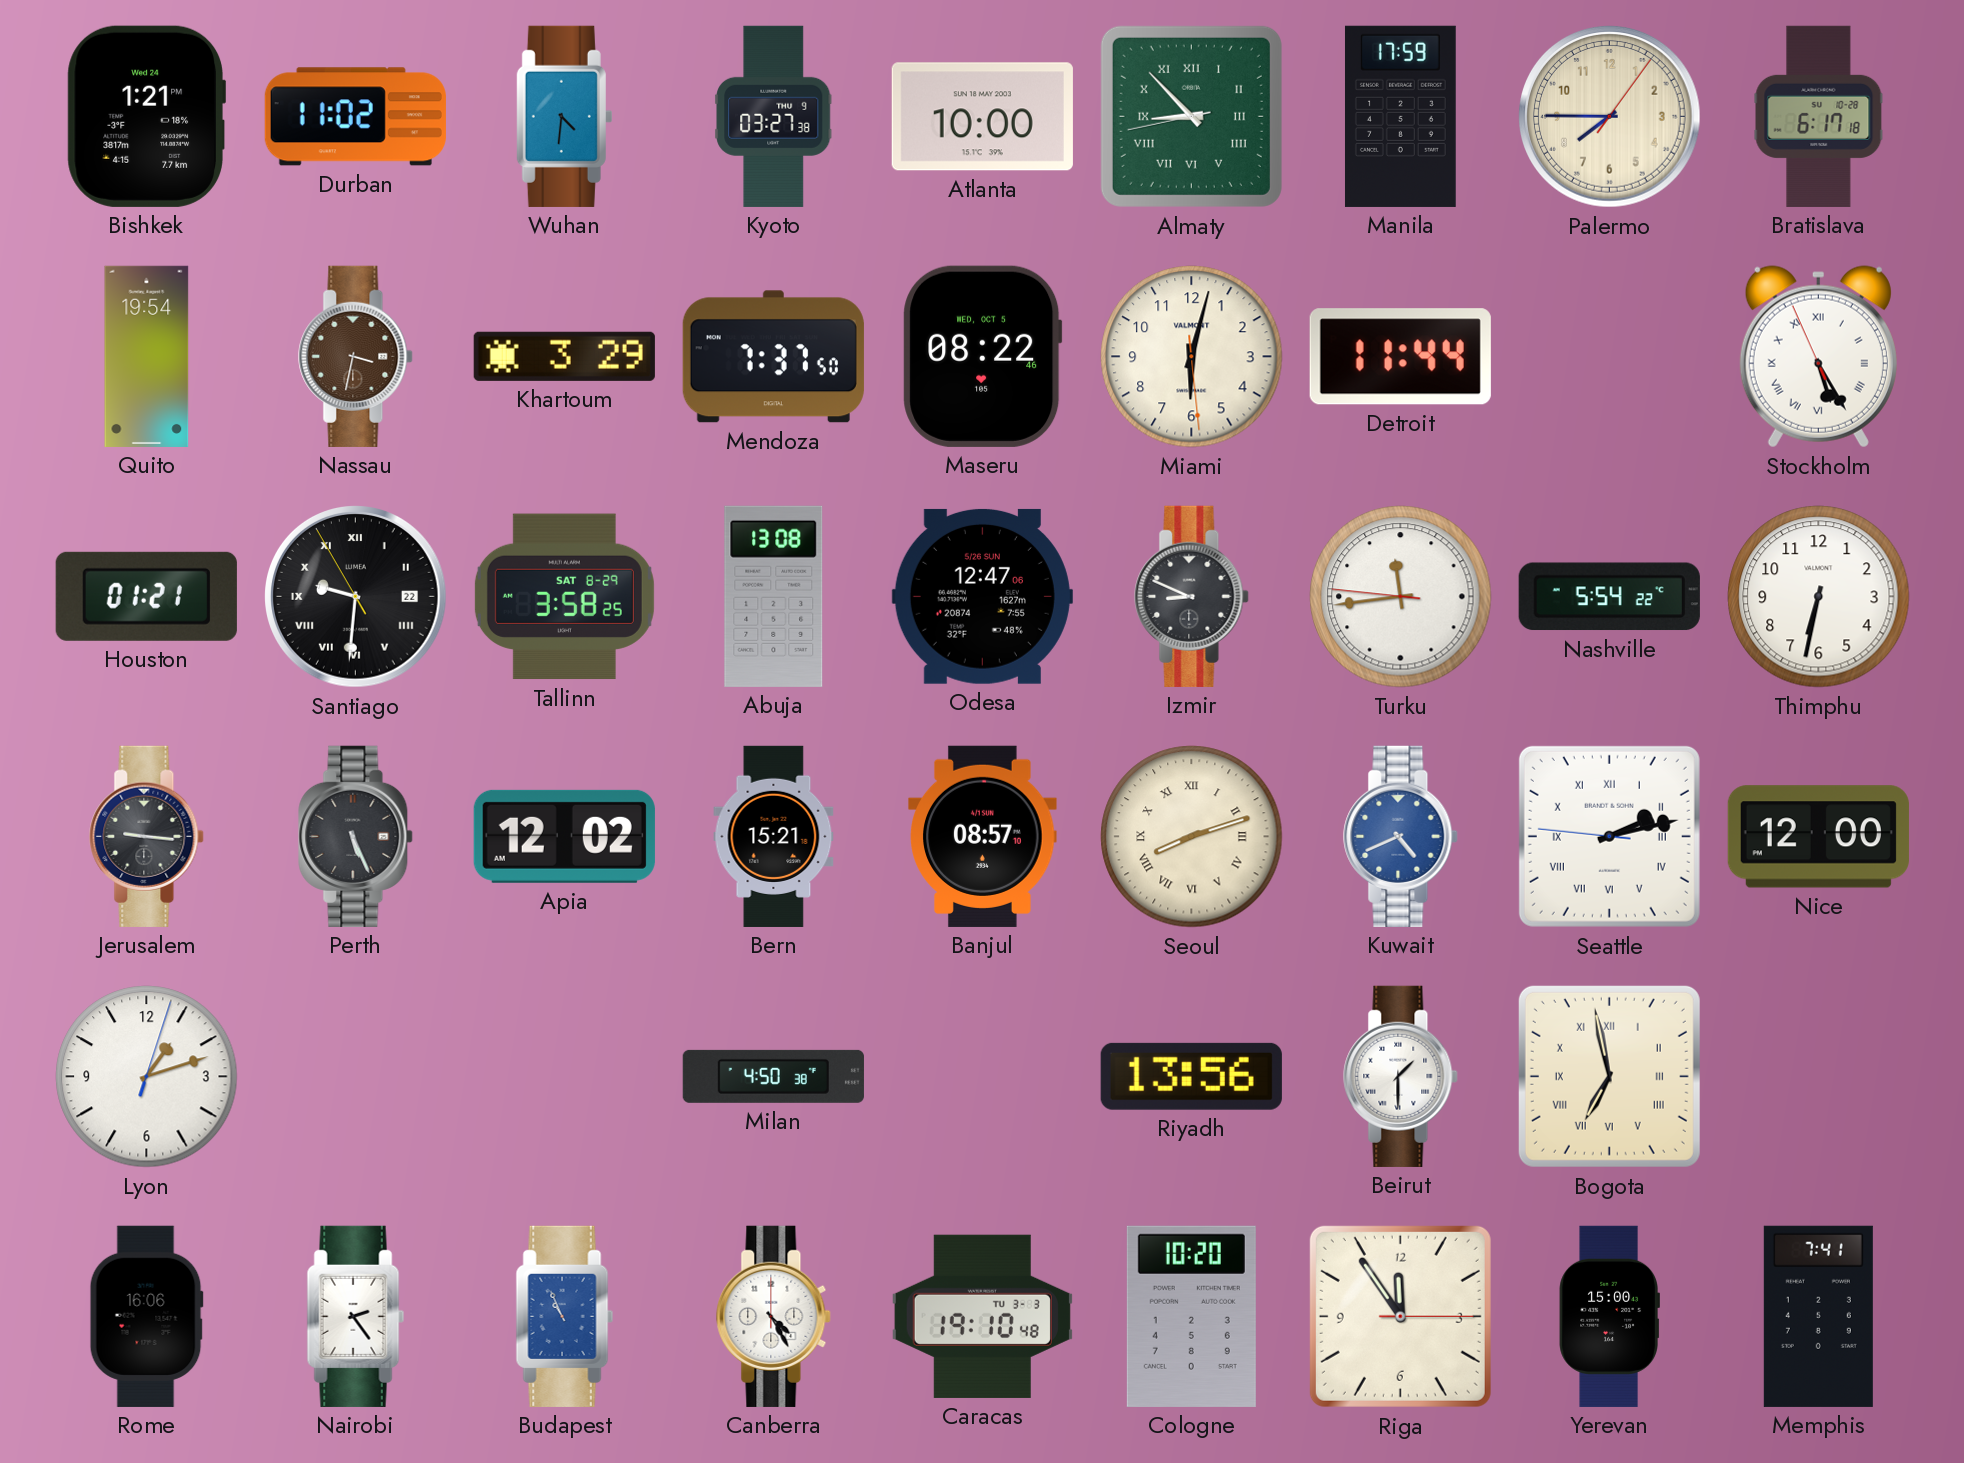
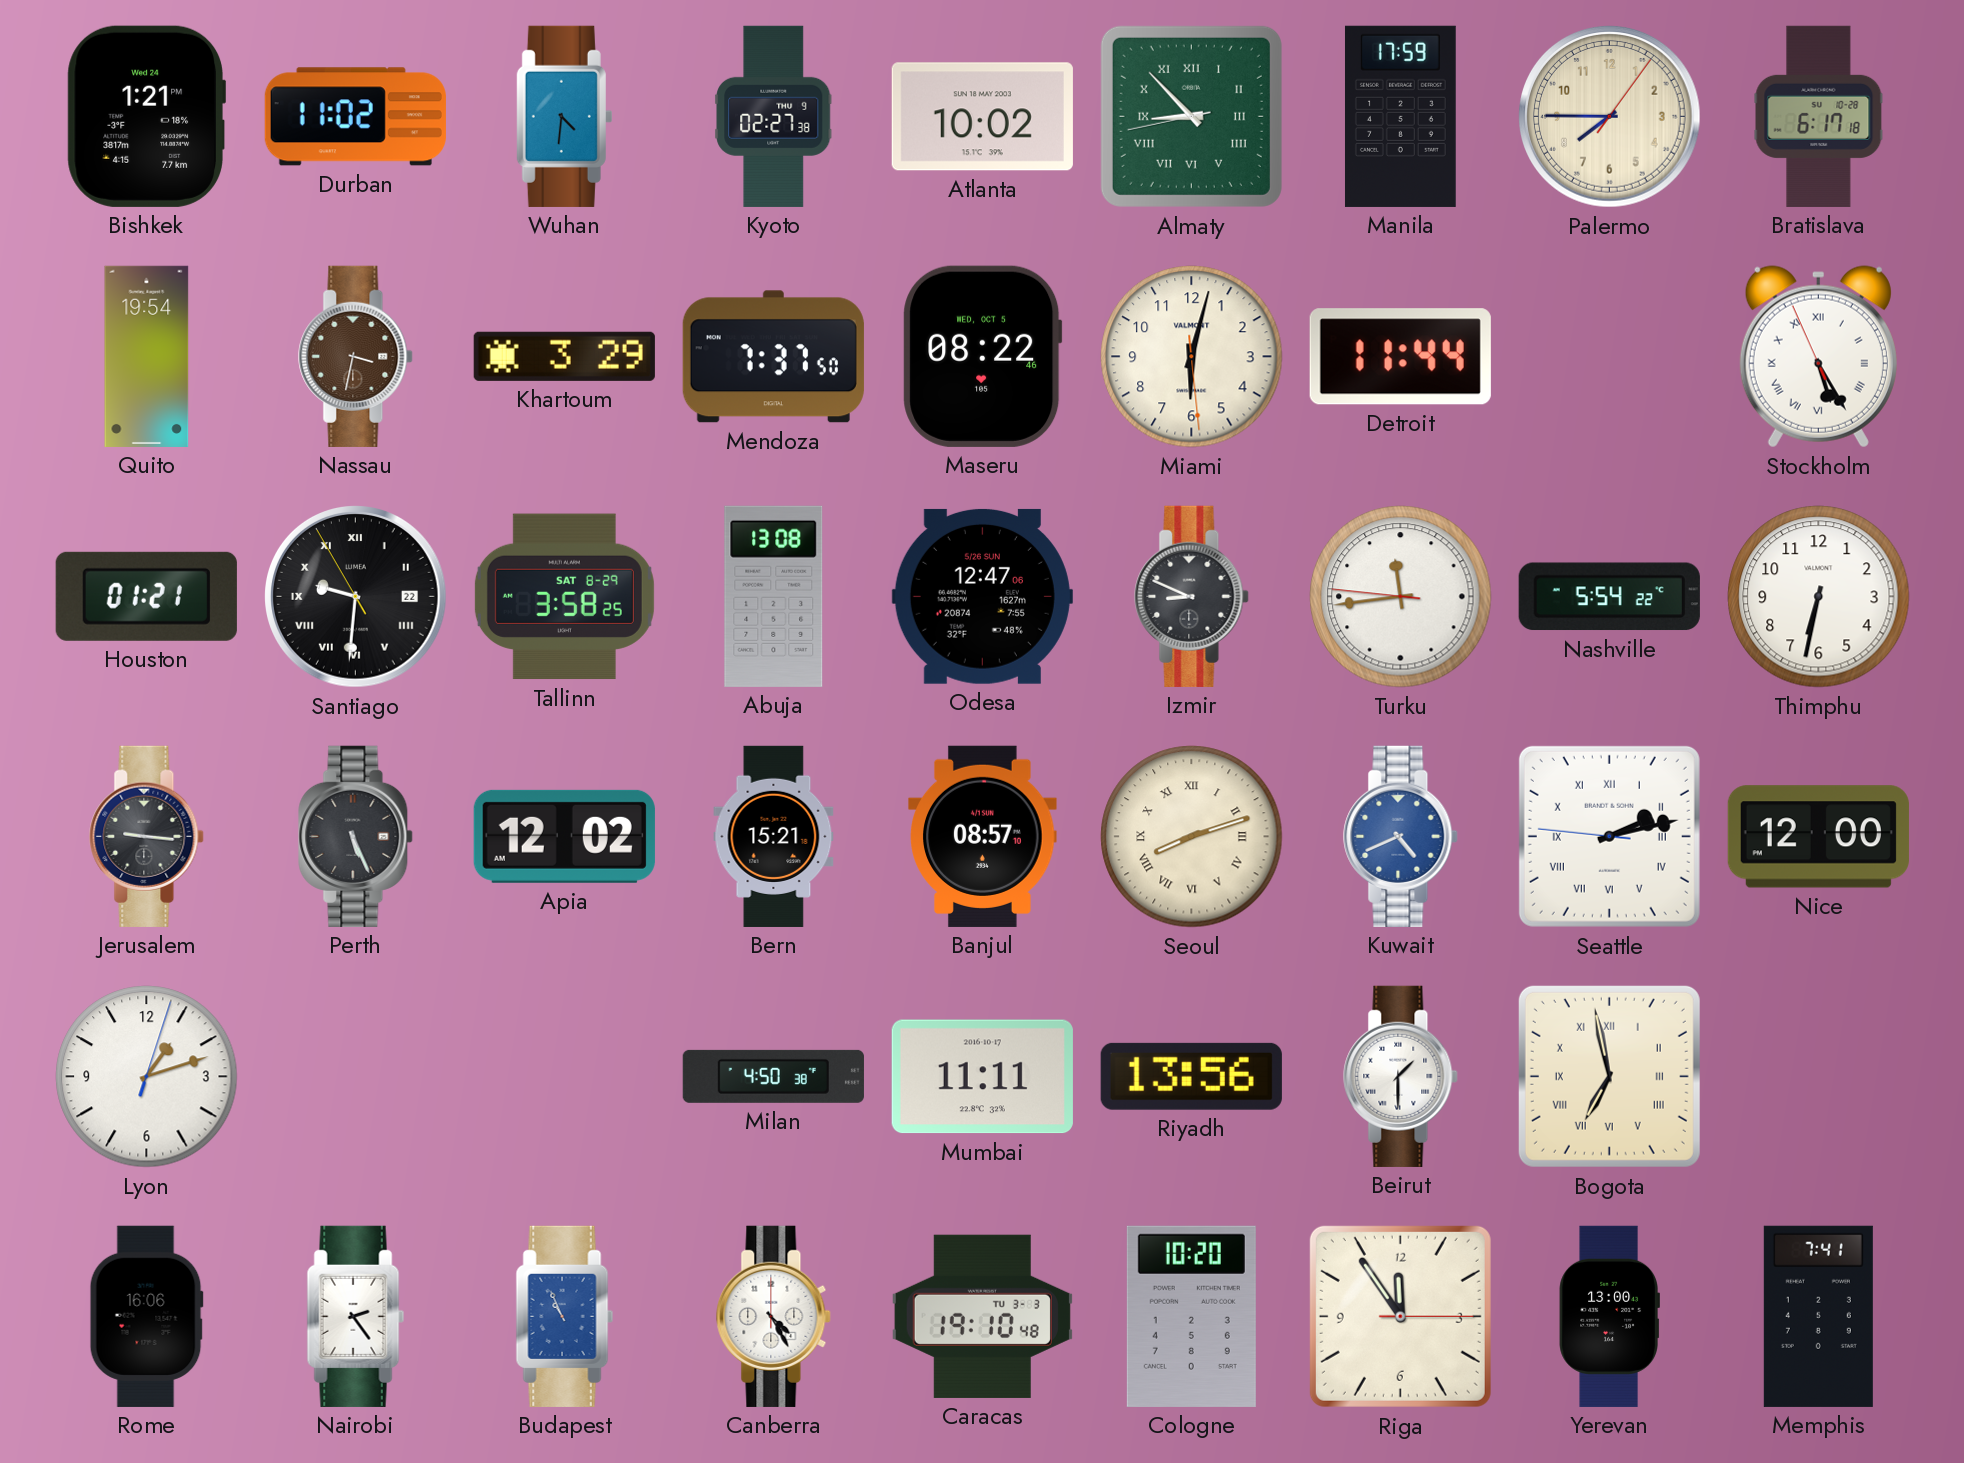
Kyoto: 03:27 -> 02:27 (774, 116)
Atlanta: 10:00 -> 10:02 (982, 117)
Mumbai: none -> 11:11 (982, 1077)
Yerevan: 15:00 -> 13:00 (1609, 1316)
